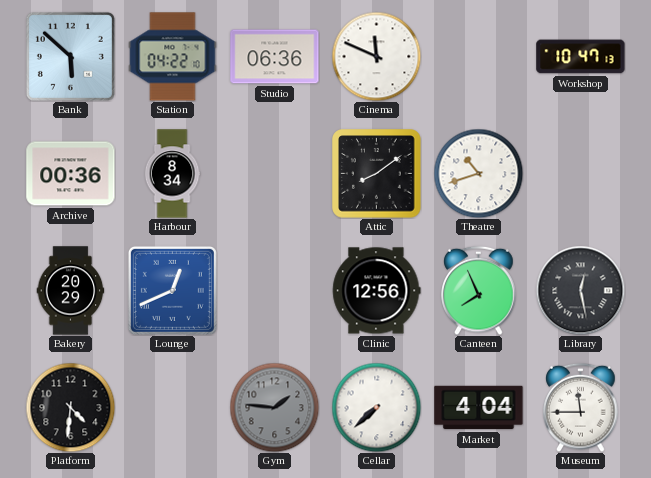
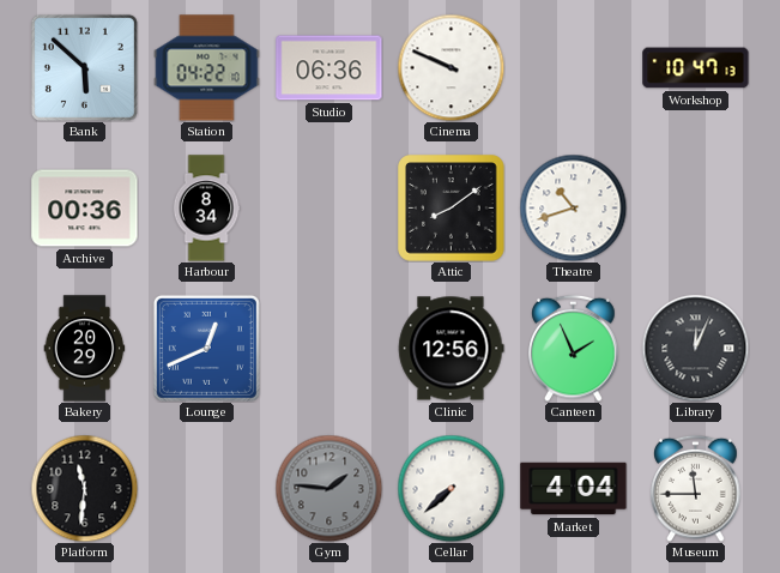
Cinema: 11:49 -> 9:49 (451, 67)
Canteen: 7:56 -> 1:56 (574, 348)
Library: 12:28 -> 12:04 (695, 348)
Platform: 4:31 -> 11:31 (84, 488)
